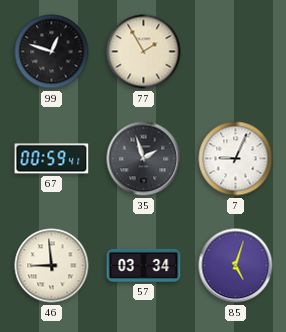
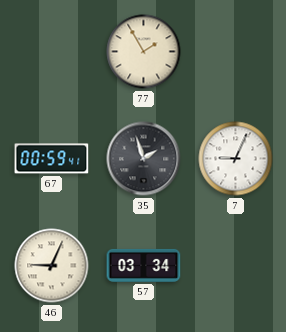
99: 12:48 -> none (52, 52)
46: 8:59 -> 9:04 (52, 266)
85: 5:03 -> none (236, 266)
